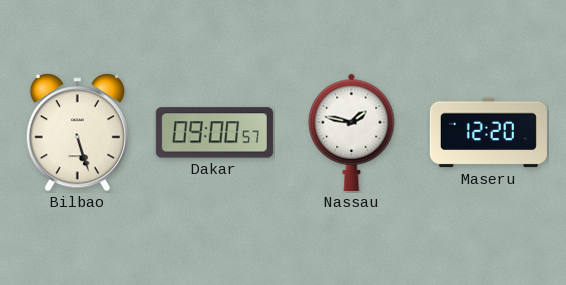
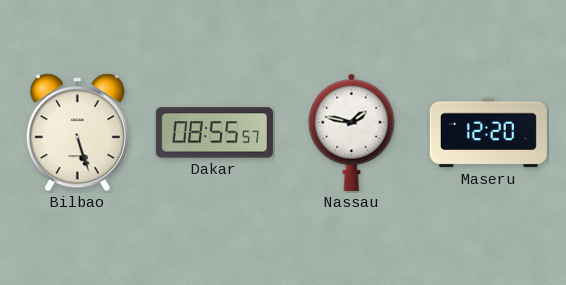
Dakar: 09:00 -> 08:55 (214, 133)
